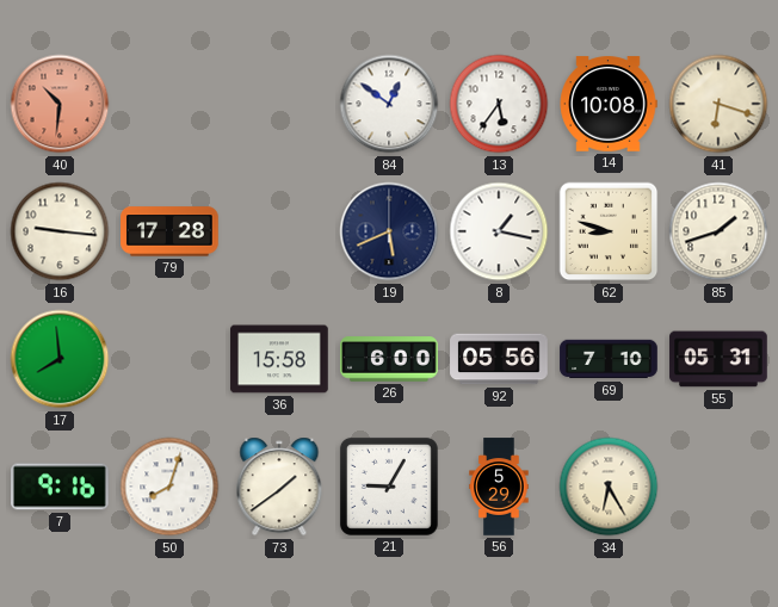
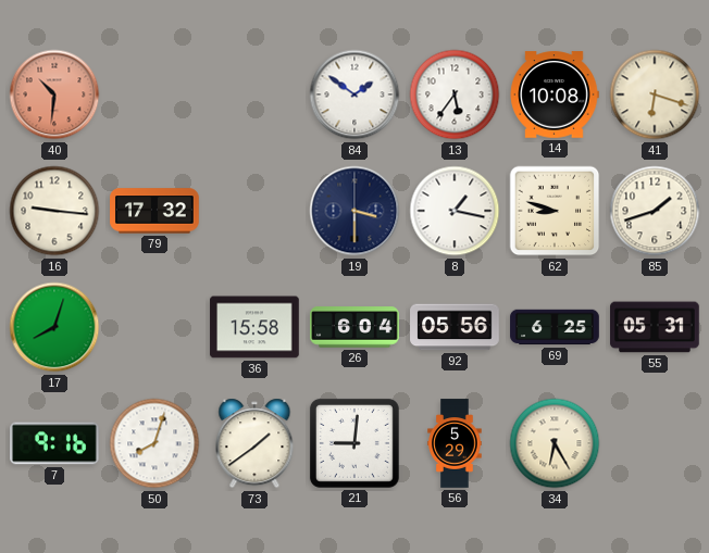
84: 12:51 -> 1:51 (354, 95)
79: 17:28 -> 17:32 (154, 211)
19: 5:41 -> 3:30 (354, 211)
17: 7:59 -> 8:03 (54, 327)
26: 6:00 -> 6:04 (354, 327)
69: 7:10 -> 6:25 (555, 327)
21: 9:05 -> 9:01 (354, 443)
